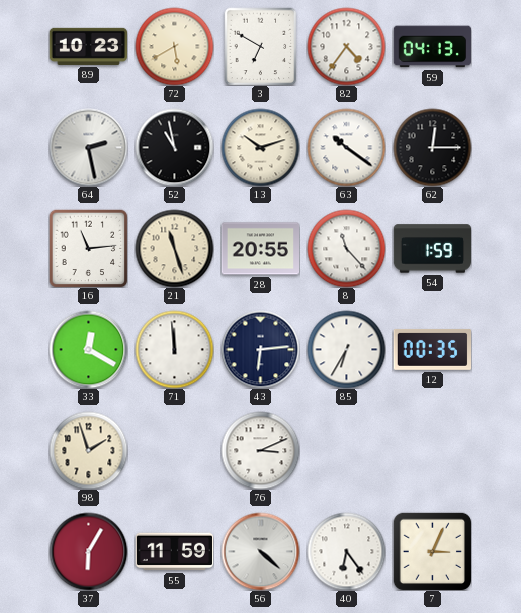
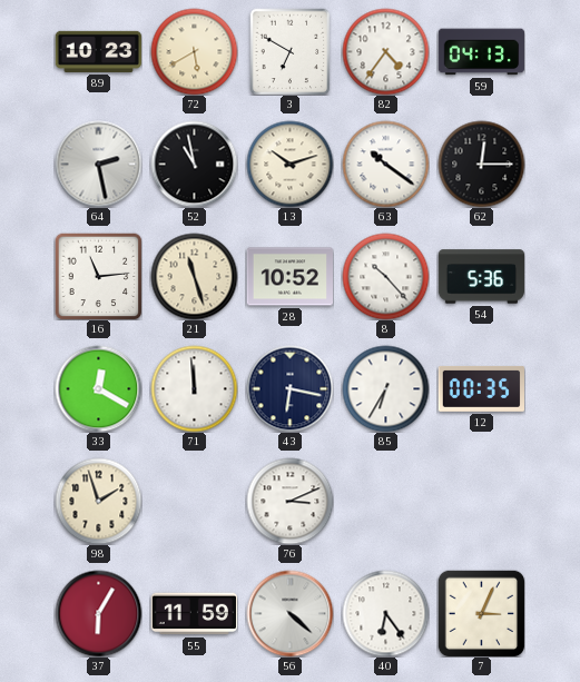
28: 20:55 -> 10:52 (289, 277)
8: 11:23 -> 10:23 (385, 276)
54: 1:59 -> 5:36 (481, 277)
43: 6:14 -> 6:17 (289, 388)
